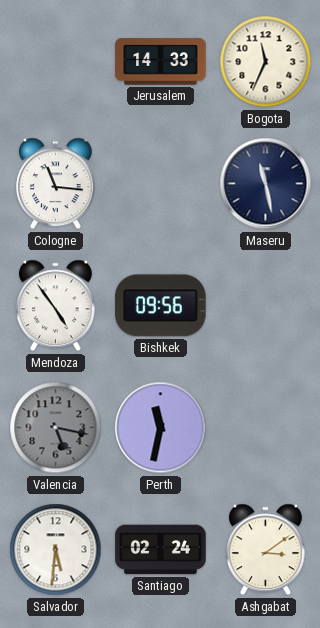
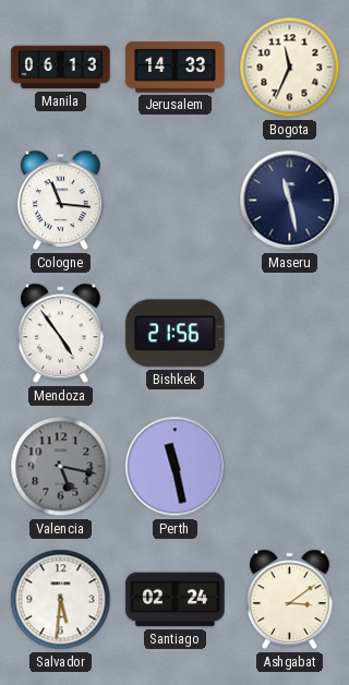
Manila: none -> 06:13 (61, 68)
Bishkek: 09:56 -> 21:56 (176, 334)
Perth: 11:32 -> 11:28 (176, 467)
